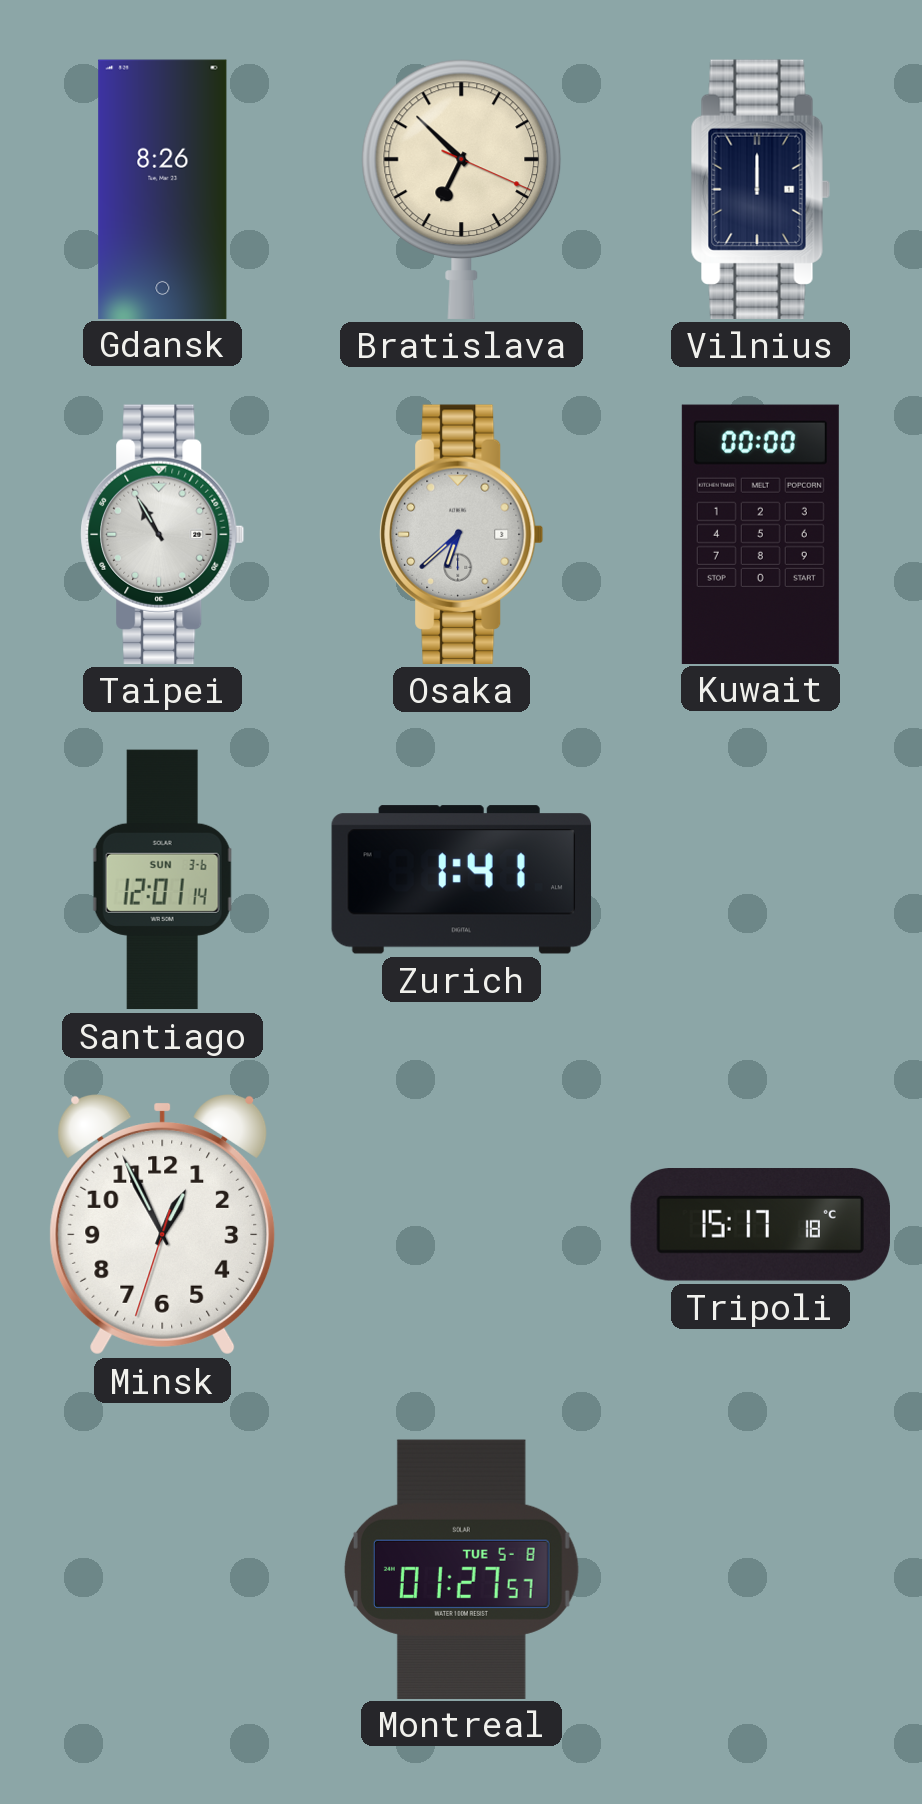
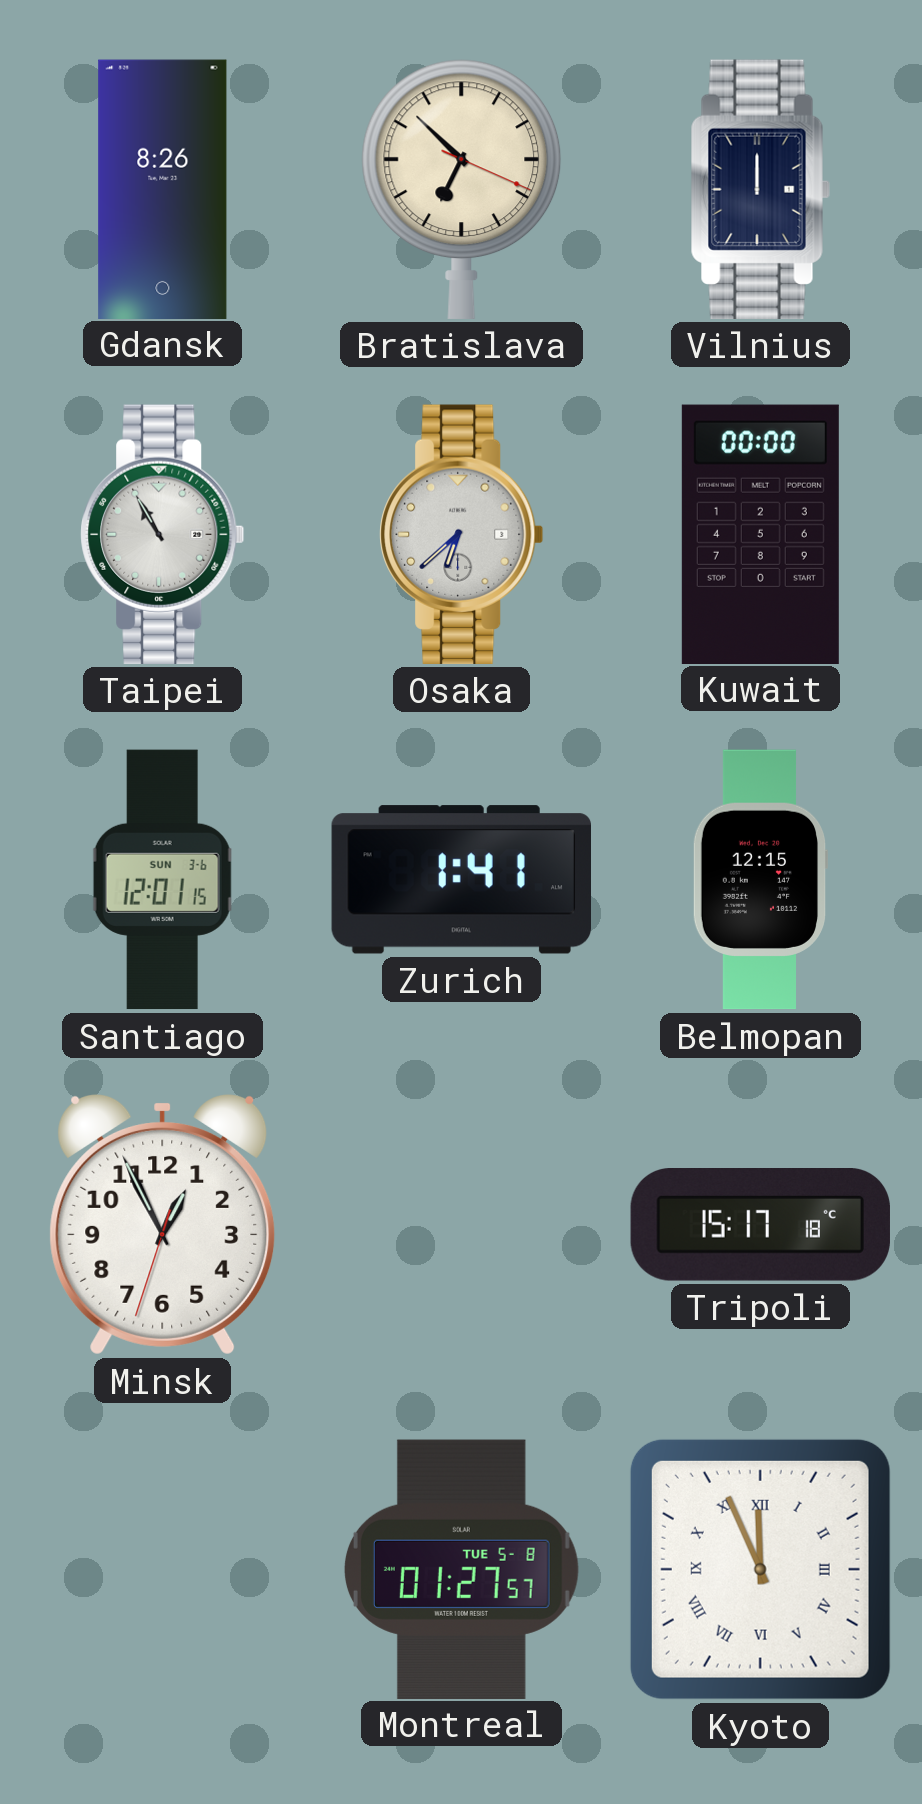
Santiago: 12:01:14 -> 12:01:15 (162, 880)
Belmopan: none -> 12:15 (760, 880)
Kyoto: none -> 11:56 (760, 1569)
